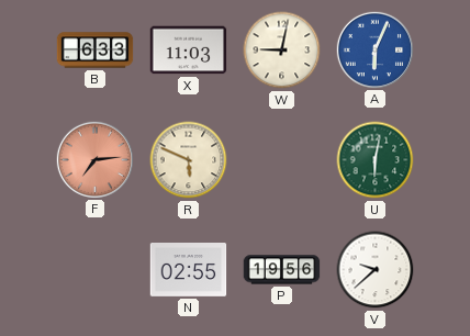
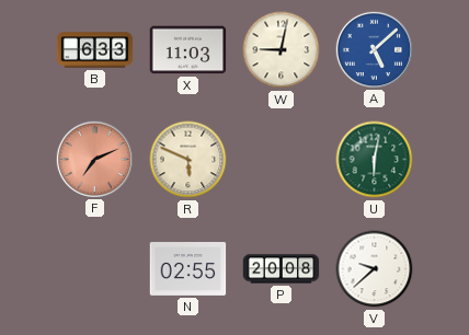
A: 6:04 -> 5:08 (374, 49)
F: 7:14 -> 7:11 (94, 159)
P: 19:56 -> 20:08 (282, 269)
